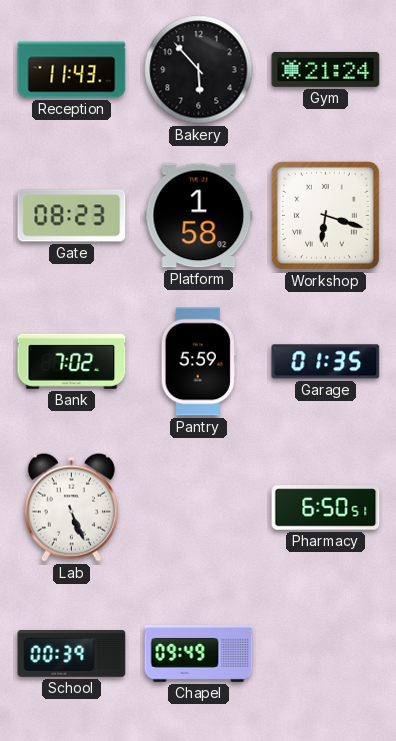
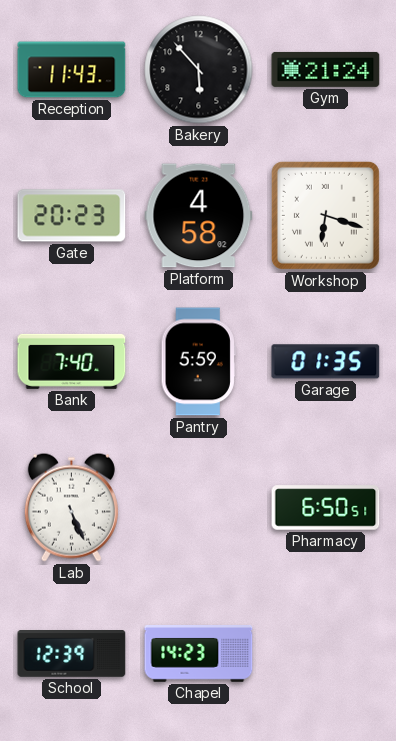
Gate: 08:23 -> 20:23 (72, 216)
Platform: 1:58 -> 4:58 (199, 216)
Bank: 7:02 -> 7:40 (72, 361)
School: 00:39 -> 12:39 (72, 654)
Chapel: 09:49 -> 14:23 (199, 654)
